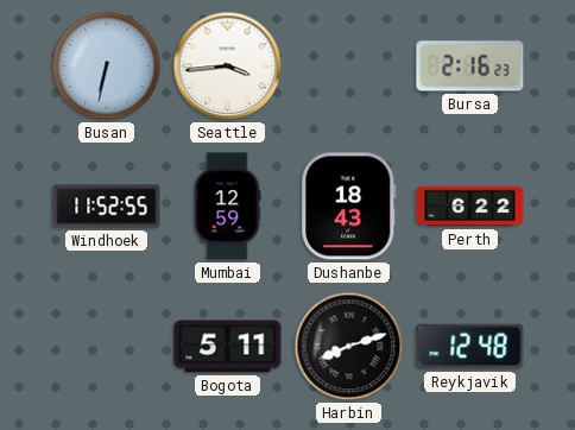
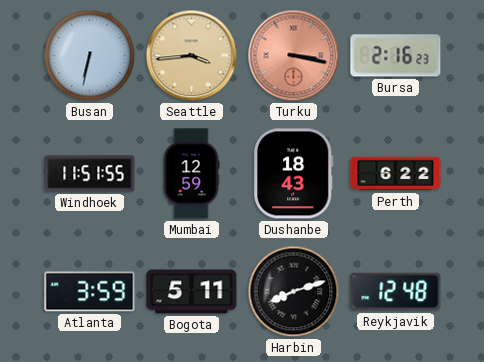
Seattle dial: white -> champagne (192, 56)
Turku: none -> 3:17 (294, 56)
Windhoek: 11:52 -> 11:51 (90, 174)
Atlanta: none -> 3:59 (90, 292)
